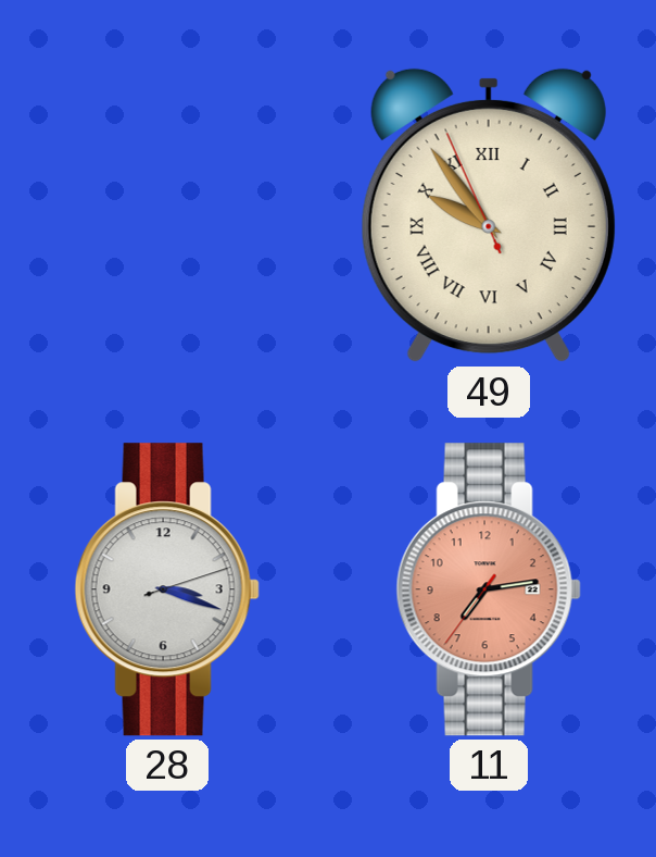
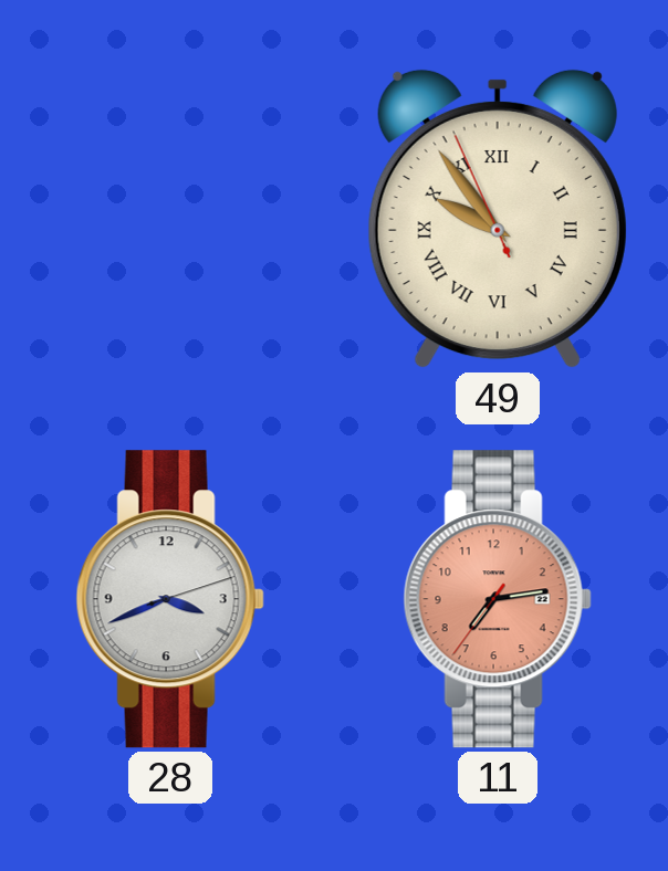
28: 3:18 -> 3:41 (170, 599)
